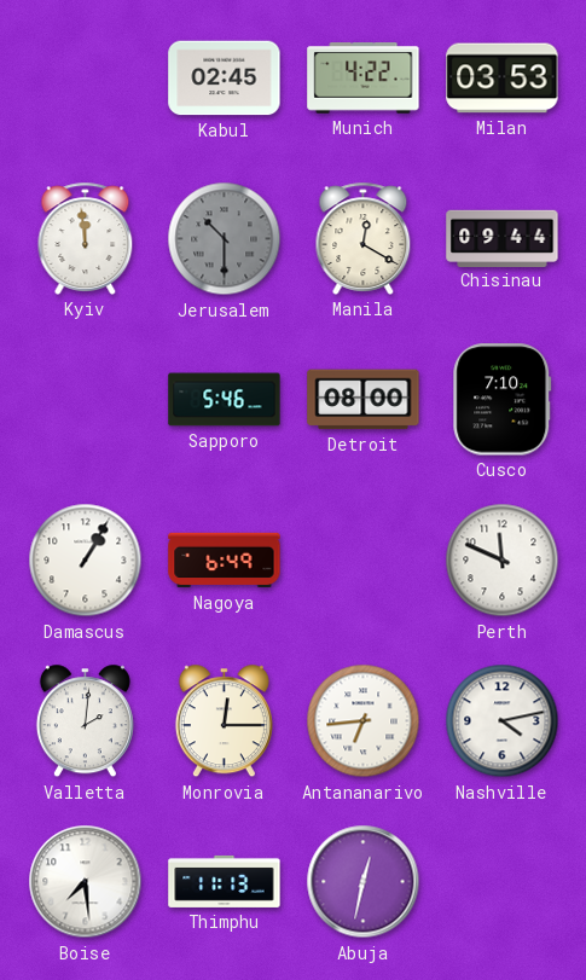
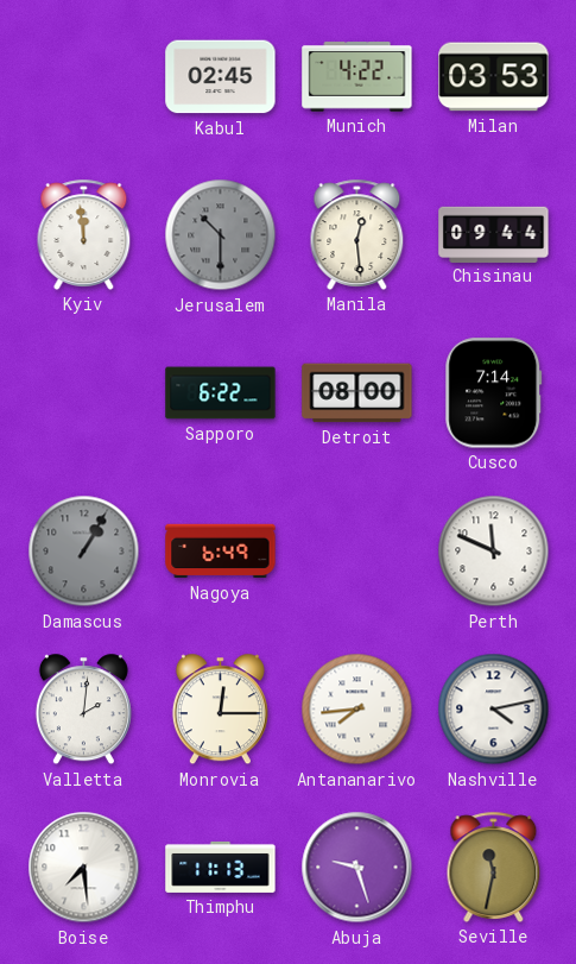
Manila: 12:20 -> 12:29 (357, 234)
Sapporo: 5:46 -> 6:22 (221, 393)
Cusco: 7:10 -> 7:14 (494, 393)
Damascus dial: white -> grey (84, 552)
Antananarivo: 6:44 -> 7:44 (357, 710)
Abuja: 12:32 -> 9:27 (357, 868)
Seville: none -> 11:32 (494, 867)
